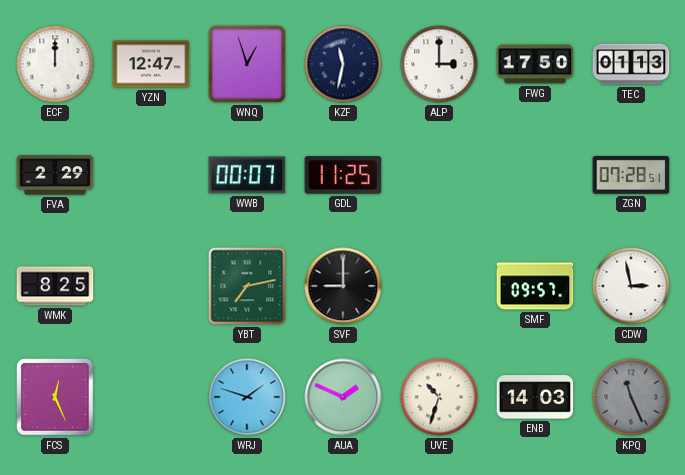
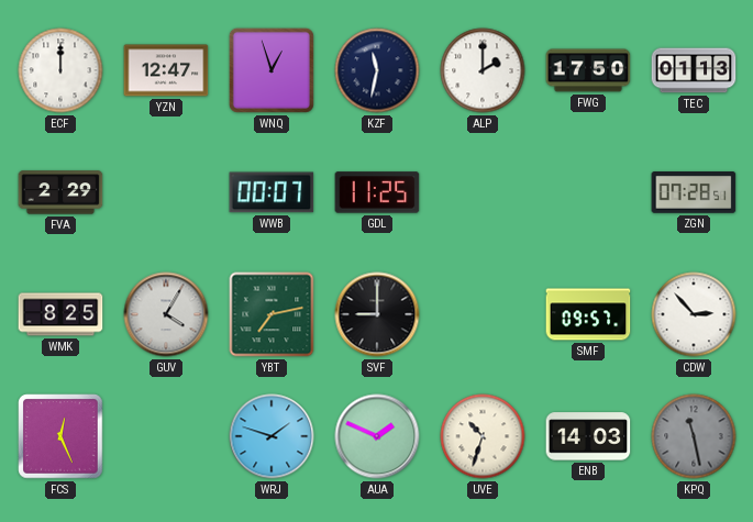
ALP: 3:00 -> 2:00 (483, 70)
GUV: none -> 4:05 (166, 314)
CDW: 2:58 -> 2:53 (694, 314)
KPQ: 11:26 -> 11:28 (694, 436)
